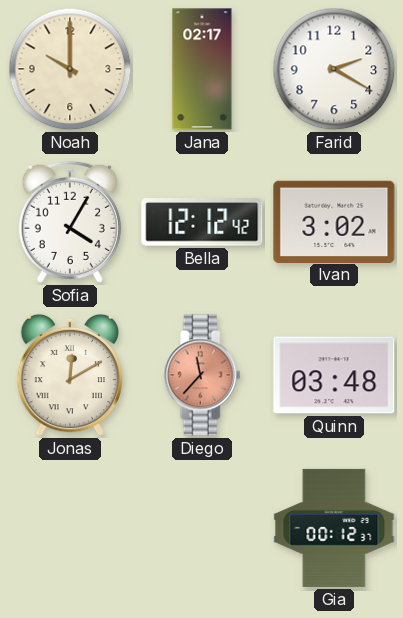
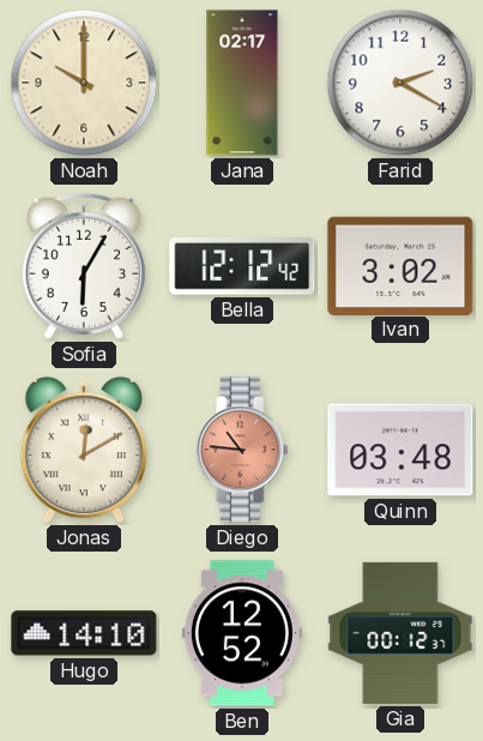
Sofia: 4:05 -> 6:05 (84, 266)
Diego: 11:37 -> 10:46 (242, 450)
Hugo: none -> 14:10 (84, 633)
Ben: none -> 12:52 (242, 633)
